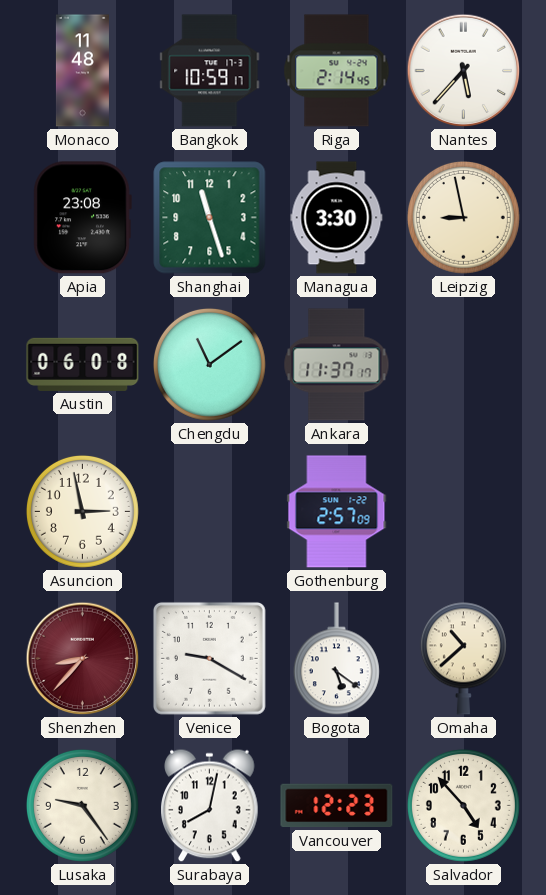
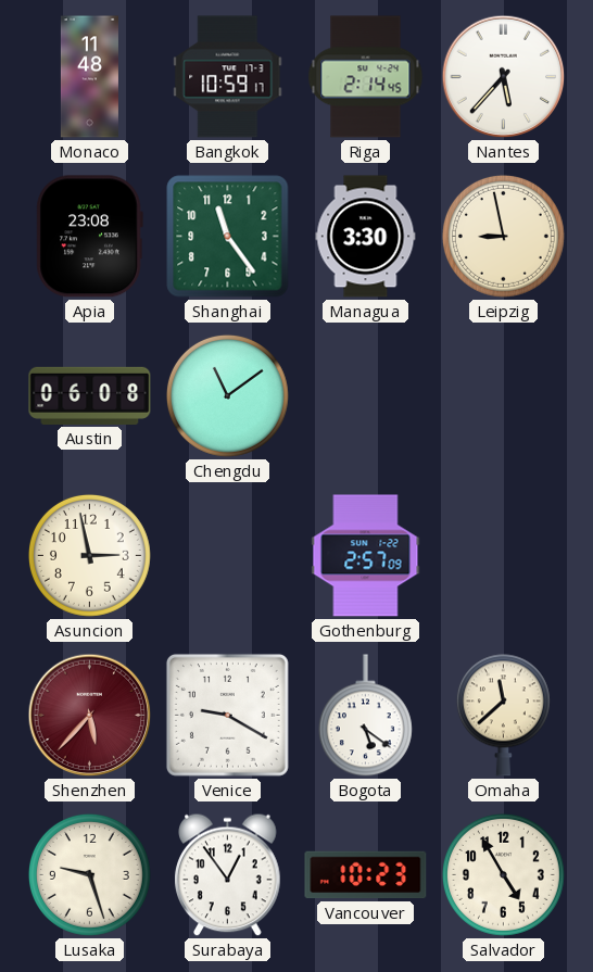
Shanghai: 11:27 -> 11:24 (228, 237)
Ankara: 11:37 -> none (337, 365)
Shenzhen: 8:37 -> 5:37 (90, 716)
Omaha: 10:38 -> 11:38 (503, 715)
Lusaka: 9:24 -> 9:27 (89, 874)
Surabaya: 8:02 -> 12:54 (228, 875)
Vancouver: 12:23 -> 10:23 (366, 875)
Salvador: 4:53 -> 4:55 (503, 874)
